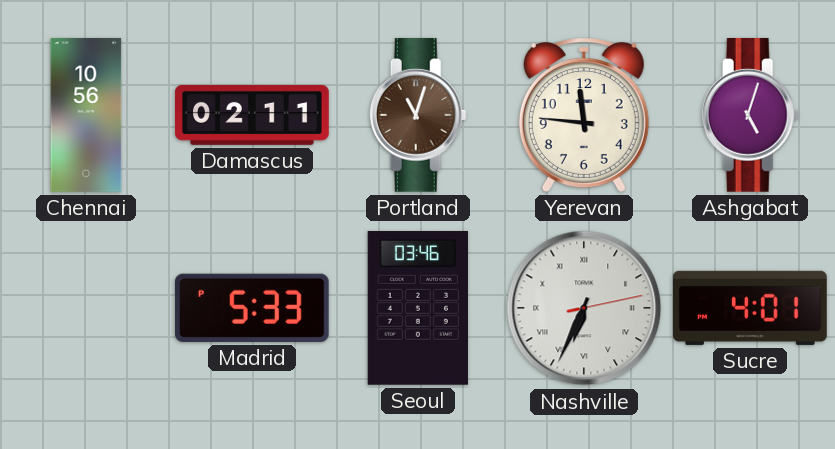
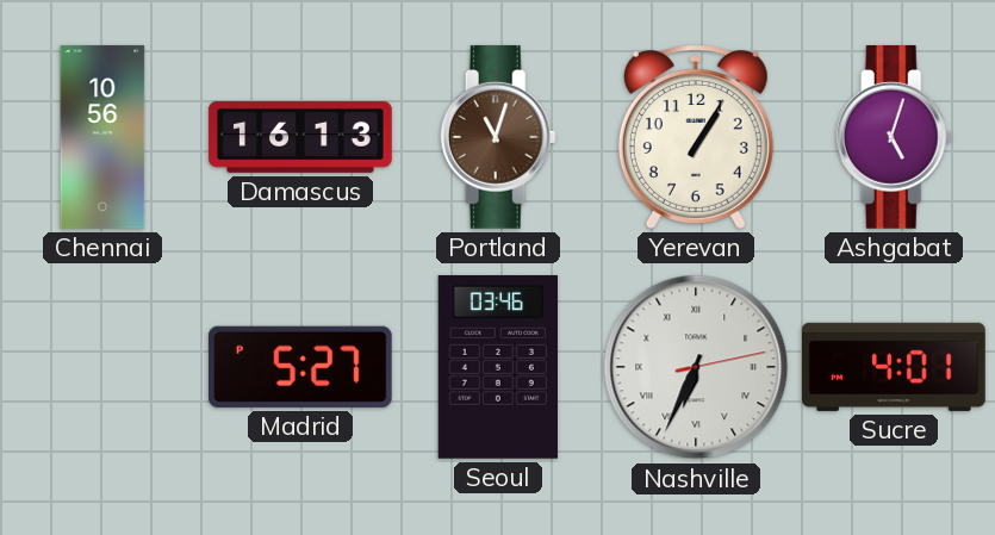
Damascus: 02:11 -> 16:13 (300, 137)
Yerevan: 11:46 -> 1:05 (696, 137)
Madrid: 5:33 -> 5:27 (300, 367)
